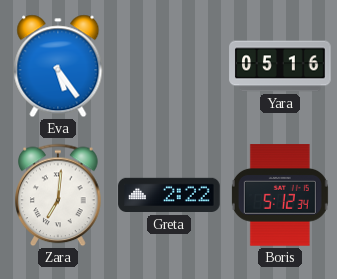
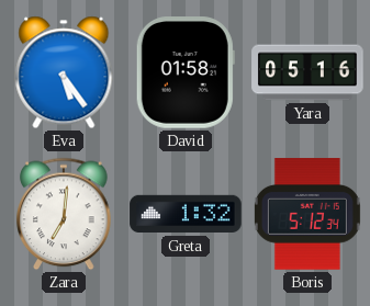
David: none -> 01:58 (186, 72)
Greta: 2:22 -> 1:32 (186, 214)
